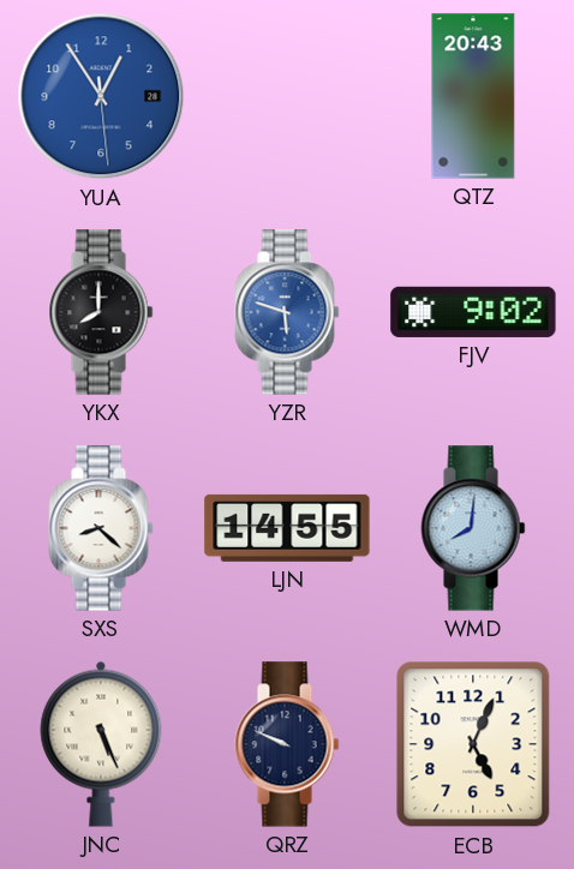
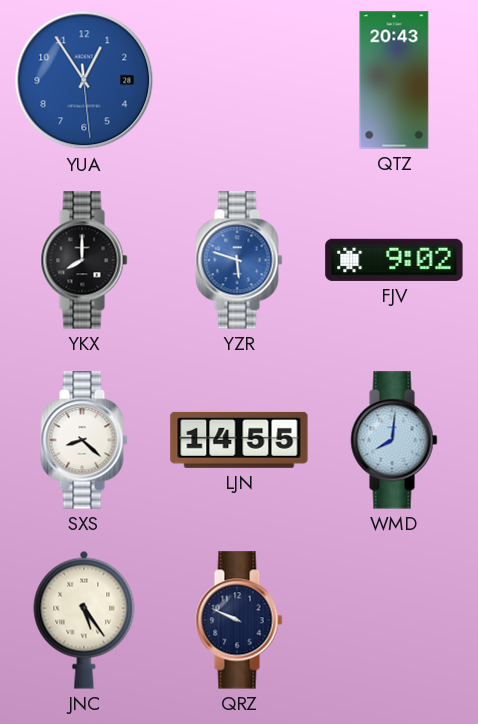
JNC: 5:26 -> 5:24 (84, 620)
ECB: 5:04 -> none (473, 744)
